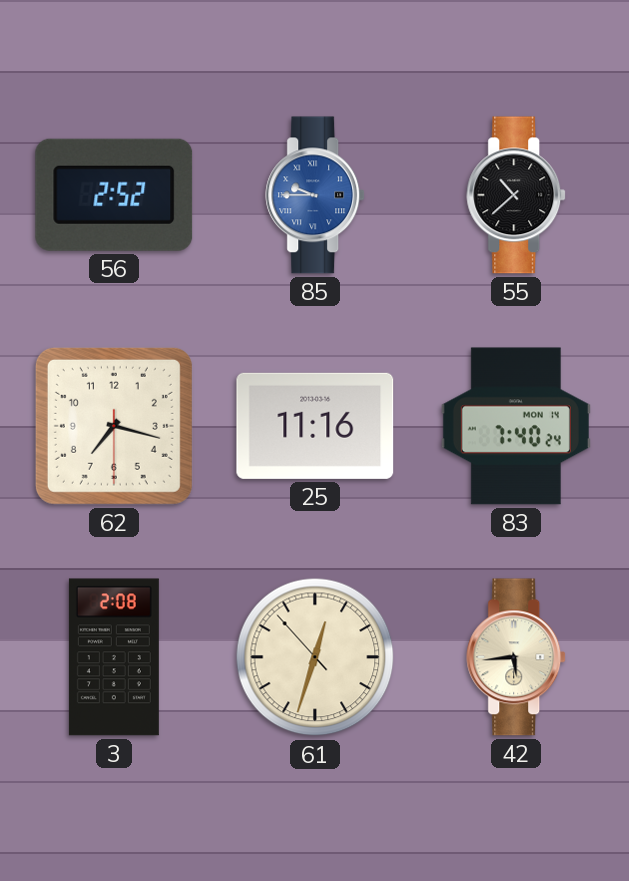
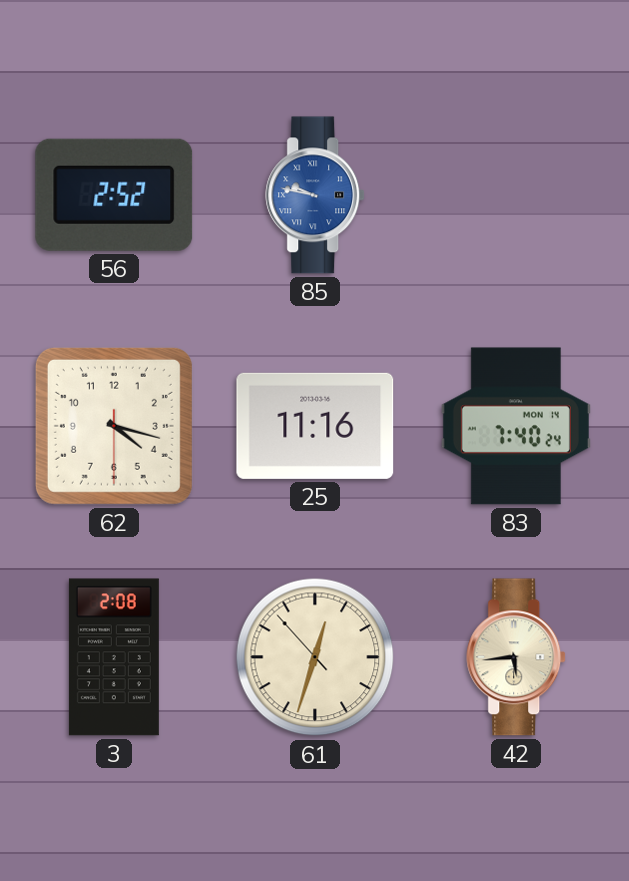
85: 9:45 -> 9:47 (316, 195)
55: 10:38 -> none (517, 195)
62: 7:17 -> 4:17 (114, 426)
